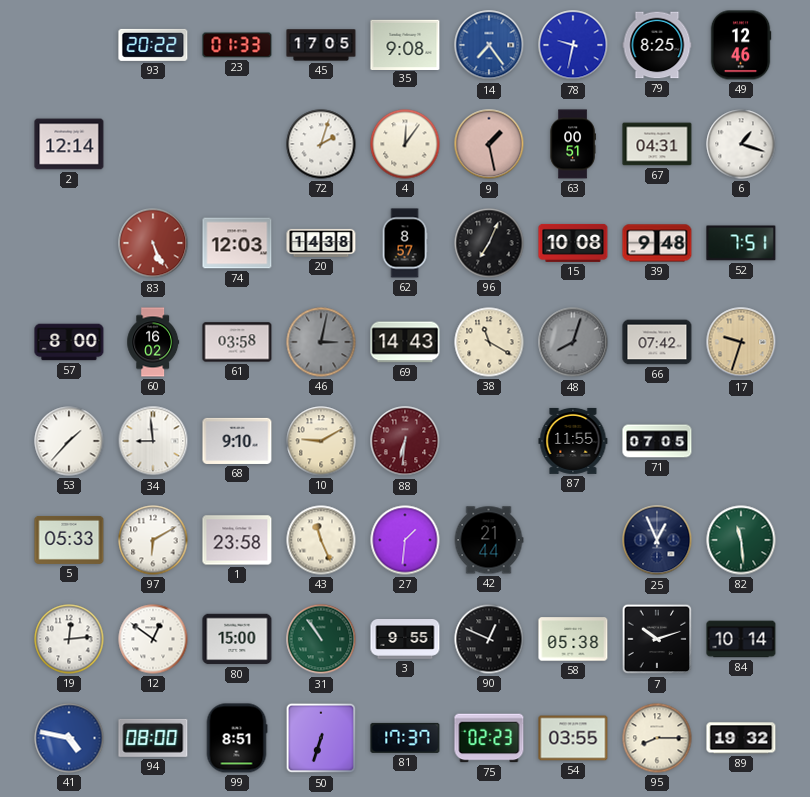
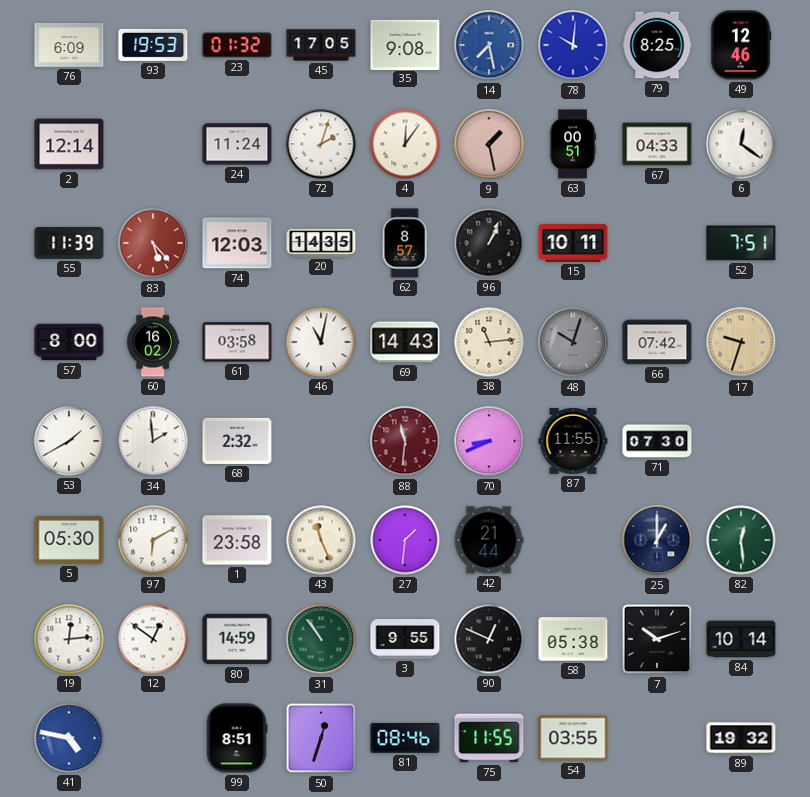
76: none -> 6:09 (69, 45)
93: 20:22 -> 19:53 (153, 45)
23: 01:33 -> 01:32 (237, 45)
14: 7:24 -> 7:28 (489, 45)
78: 9:32 -> 10:01 (573, 45)
24: none -> 11:24 (237, 144)
67: 04:31 -> 04:33 (657, 144)
6: 1:18 -> 12:21 (741, 144)
55: none -> 11:39 (69, 243)
83: 5:26 -> 5:23 (153, 243)
20: 14:38 -> 14:35 (321, 243)
96: 7:04 -> 1:04 (489, 243)
15: 10:08 -> 10:11 (573, 243)
39: 9:48 -> none (657, 243)
46: 3:02 -> 11:02 (321, 342)
46 dial: grey -> white (321, 342)
38: 11:20 -> 11:14 (489, 342)
48: 8:03 -> 10:03 (573, 342)
53: 1:37 -> 1:40 (69, 441)
34: 8:59 -> 1:59 (153, 441)
68: 9:10 -> 2:32 (237, 441)
10: 9:10 -> none (321, 441)
88: 6:31 -> 11:31 (405, 441)
70: none -> 8:41 (489, 441)
71: 07:05 -> 07:30 (657, 441)
5: 05:33 -> 05:30 (69, 540)
25: 12:56 -> 1:00 (657, 540)
82: 11:29 -> 12:29 (741, 540)
80: 15:00 -> 14:59 (237, 639)
94: 08:00 -> none (153, 738)
50: 6:33 -> 12:33 (321, 738)
81: 17:37 -> 08:46 (405, 738)
75: 02:23 -> 11:55 (489, 738)
95: 8:15 -> none (657, 738)
